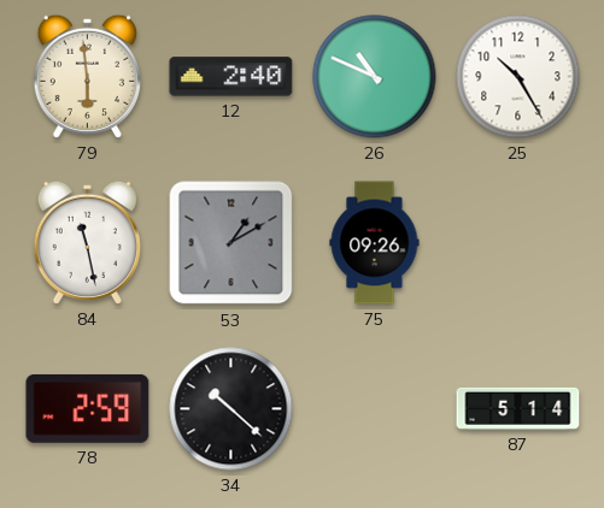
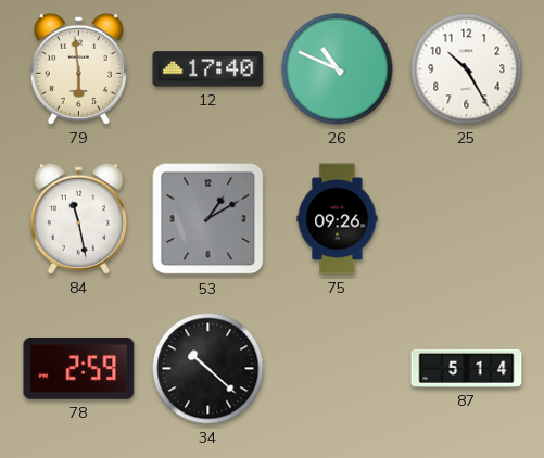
12: 2:40 -> 17:40 (208, 69)
